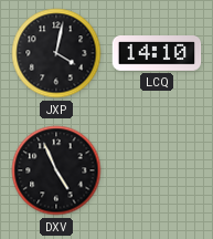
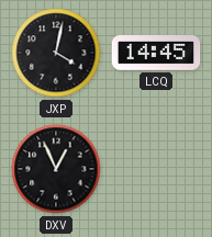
LCQ: 14:10 -> 14:45 (156, 54)
DXV: 4:56 -> 12:56 (56, 169)
